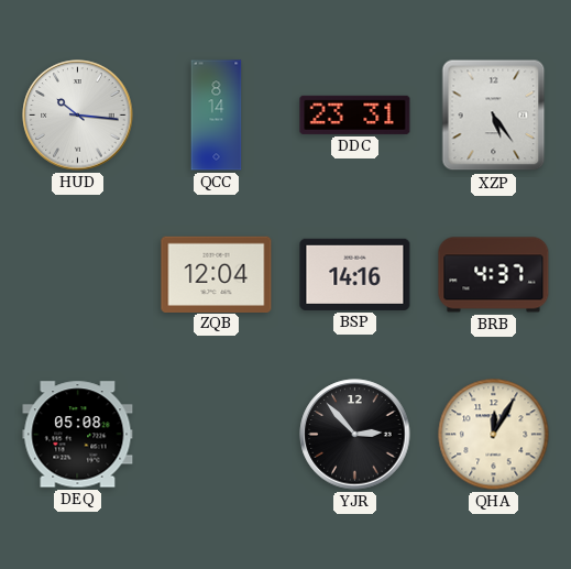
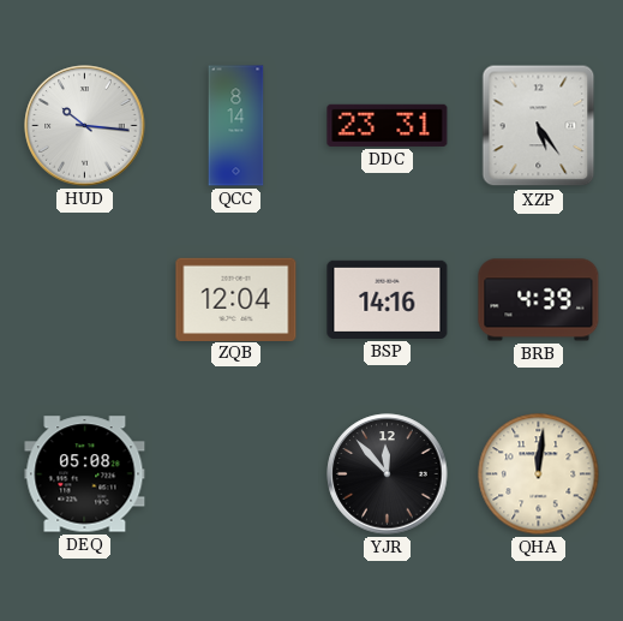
BRB: 4:37 -> 4:39 (539, 300)
YJR: 2:53 -> 11:53 (388, 474)
QHA: 12:05 -> 12:01 (539, 474)
